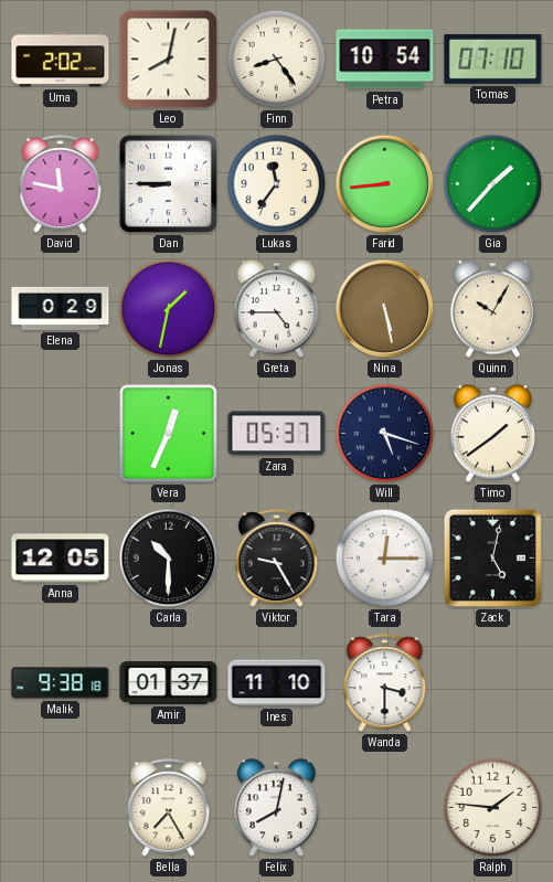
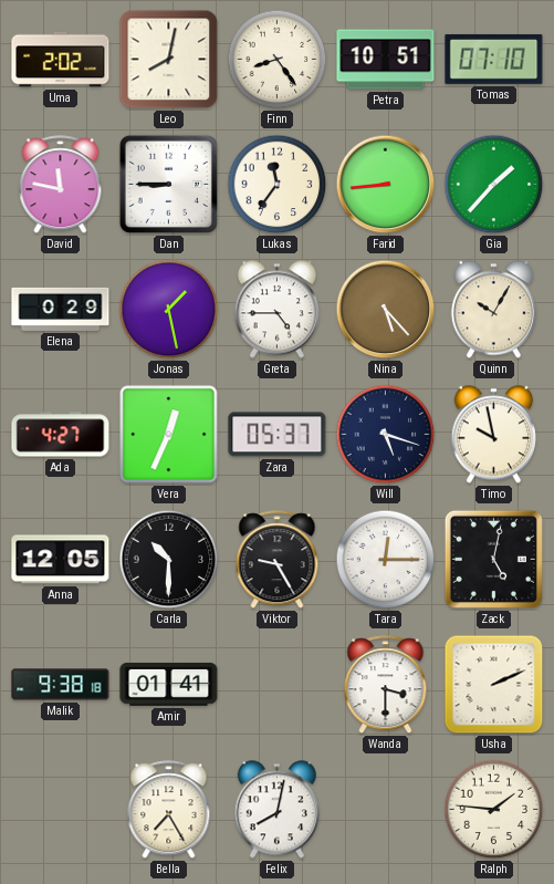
Petra: 10:54 -> 10:51 (386, 60)
Jonas: 1:32 -> 1:28 (169, 310)
Nina: 5:28 -> 5:23 (386, 310)
Ada: none -> 4:27 (61, 435)
Timo: 1:39 -> 9:58 (493, 435)
Amir: 01:37 -> 01:41 (169, 684)
Ines: 11:10 -> none (277, 683)
Usha: none -> 2:11 (494, 685)
